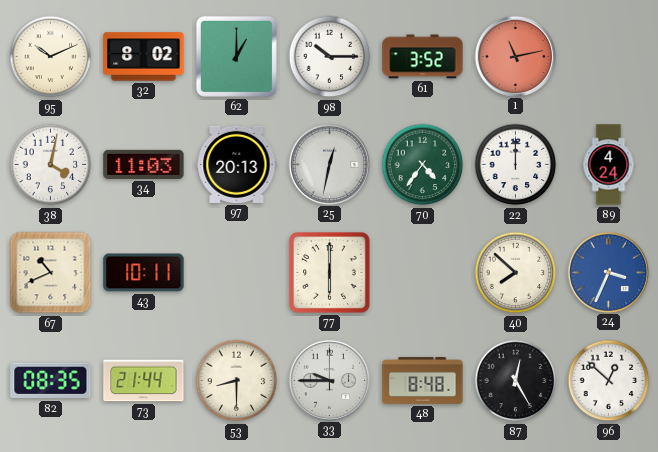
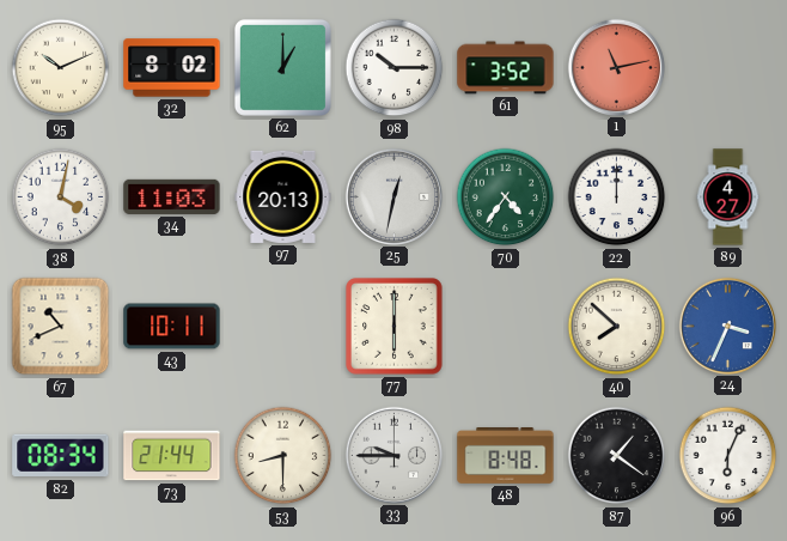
89: 4:24 -> 4:27 (728, 197)
82: 08:35 -> 08:34 (61, 456)
87: 12:25 -> 1:21 (617, 456)
96: 12:52 -> 6:04 (728, 456)
